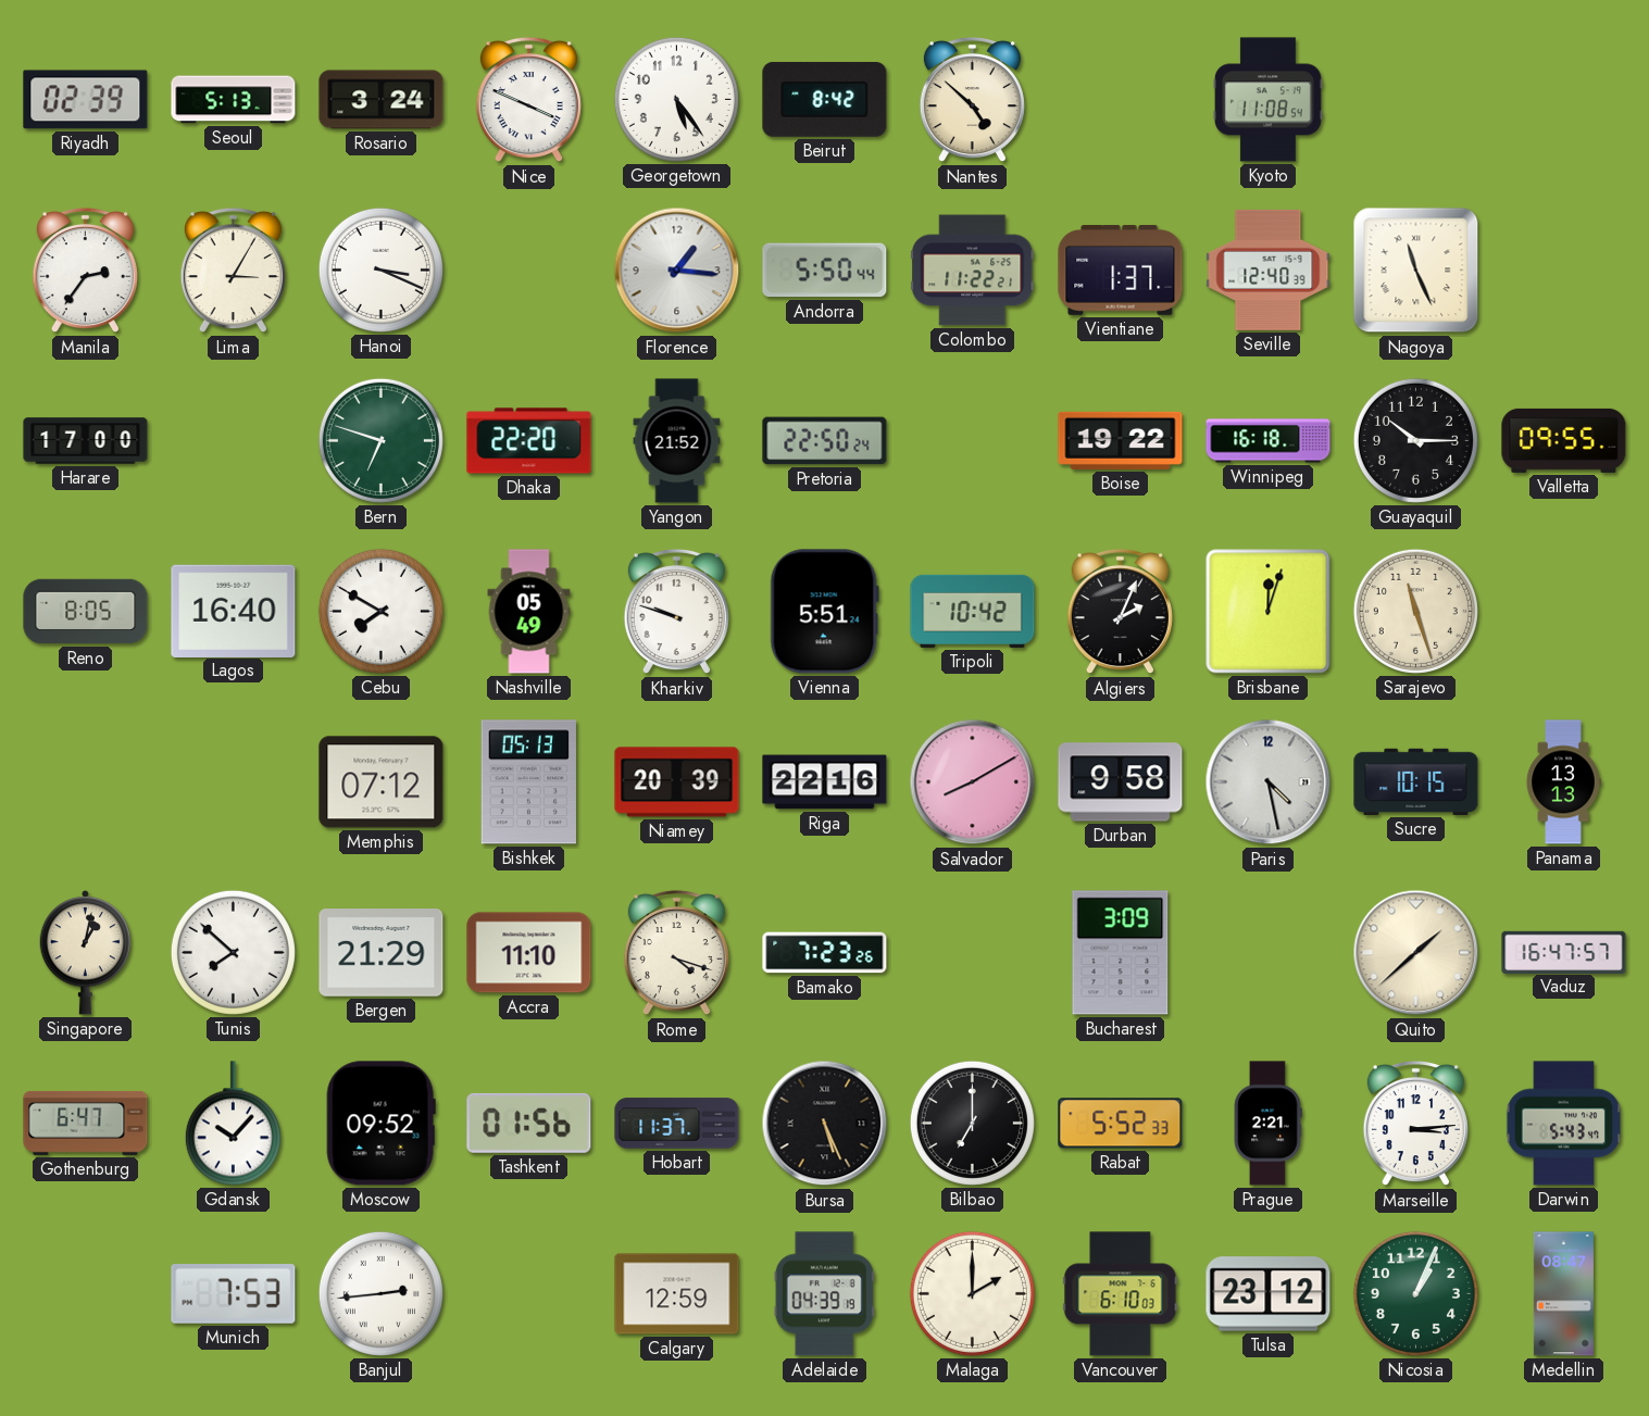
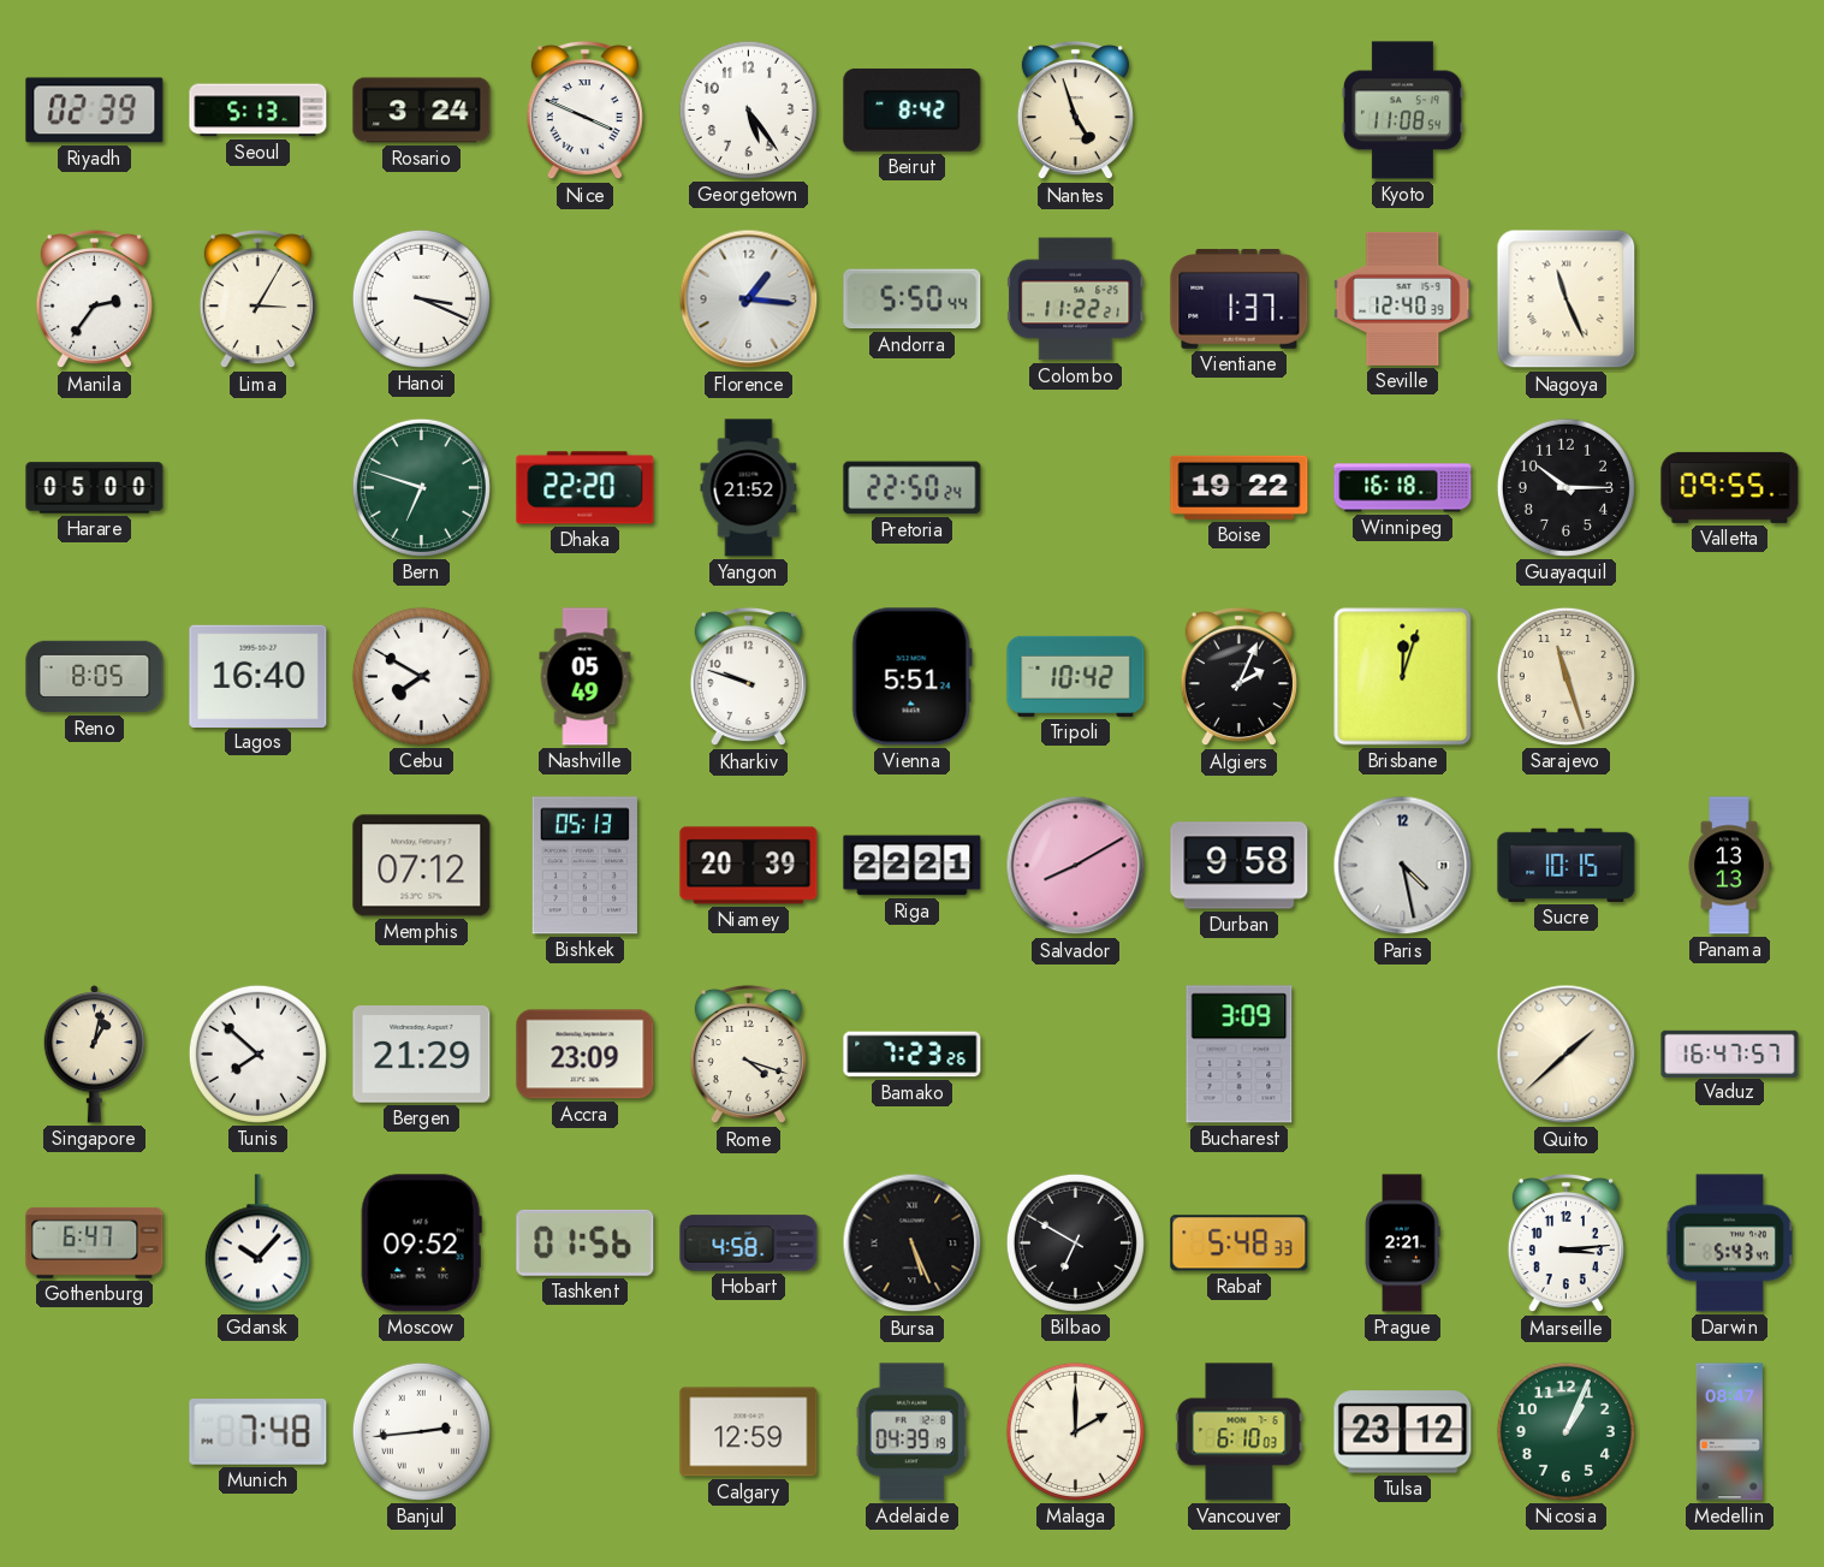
Nantes: 4:52 -> 4:57 (1075, 111)
Harare: 17:00 -> 05:00 (95, 488)
Riga: 22:16 -> 22:21 (913, 866)
Accra: 11:10 -> 23:09 (586, 1055)
Hobart: 11:37 -> 4:58 (749, 1243)
Bilbao: 7:00 -> 6:50 (1075, 1242)
Rabat: 5:52 -> 5:48 (1240, 1243)
Munich: 7:53 -> 7:48 (259, 1432)
